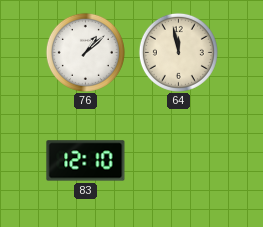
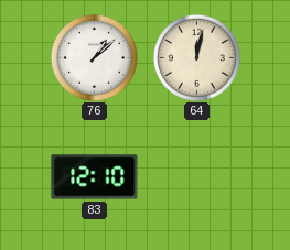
64: 11:58 -> 12:02 (196, 57)
